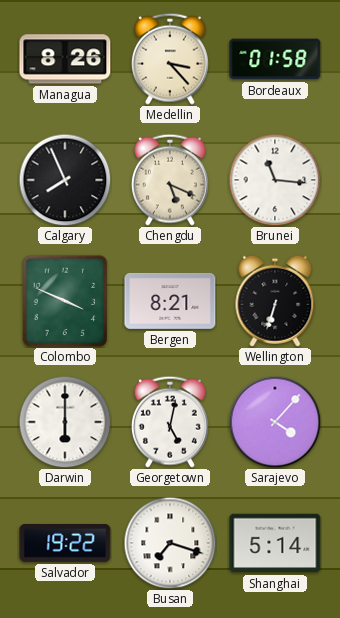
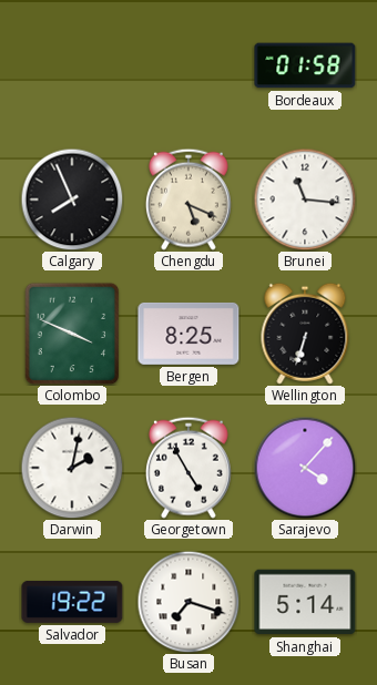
Managua: 8:26 -> none (65, 59)
Medellin: 3:23 -> none (170, 59)
Bergen: 8:21 -> 8:25 (188, 334)
Darwin: 6:00 -> 2:02 (72, 468)
Georgetown: 5:02 -> 4:55 (188, 468)
